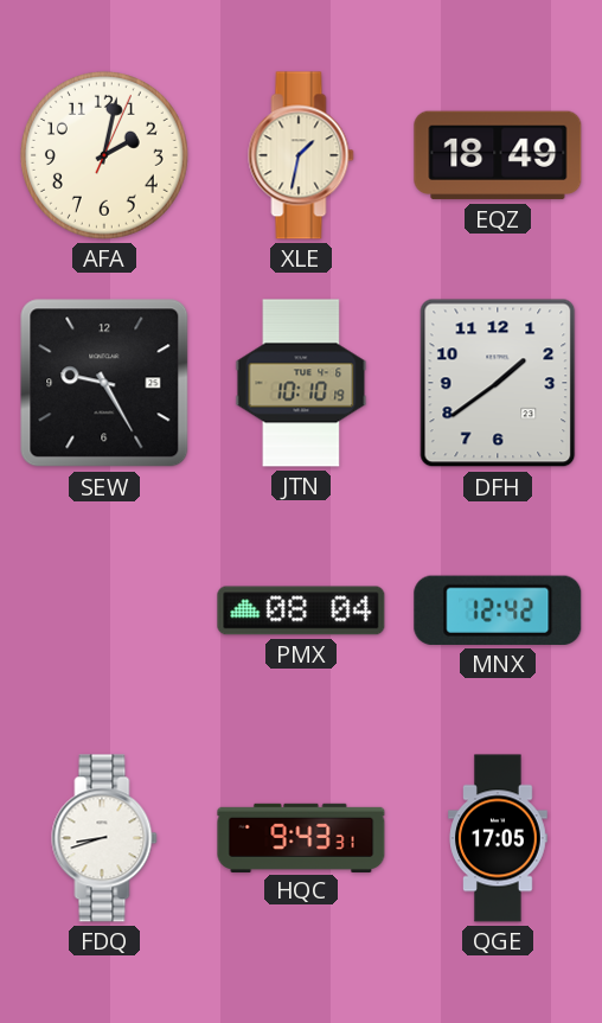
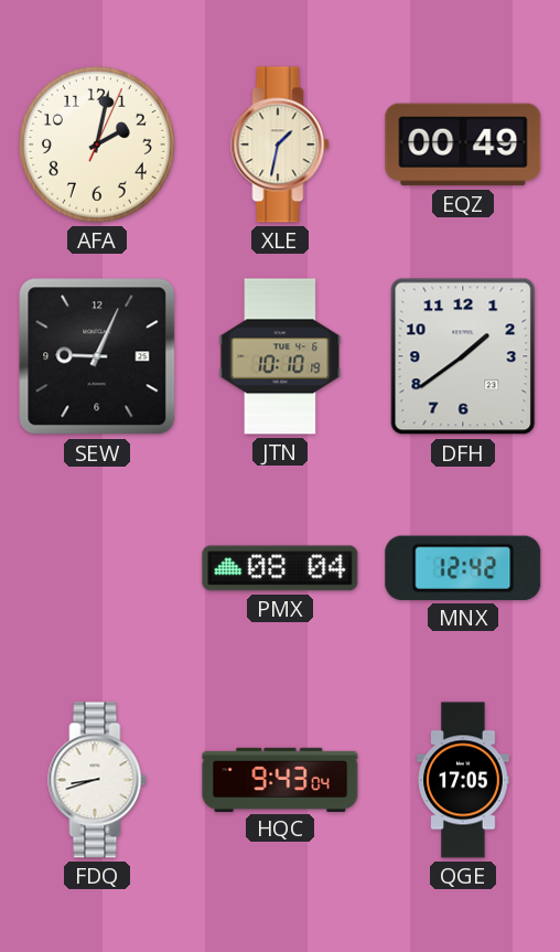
EQZ: 18:49 -> 00:49 (463, 145)
SEW: 9:25 -> 9:04 (97, 356)
HQC: 9:43:31 -> 9:43:04 (280, 779)
